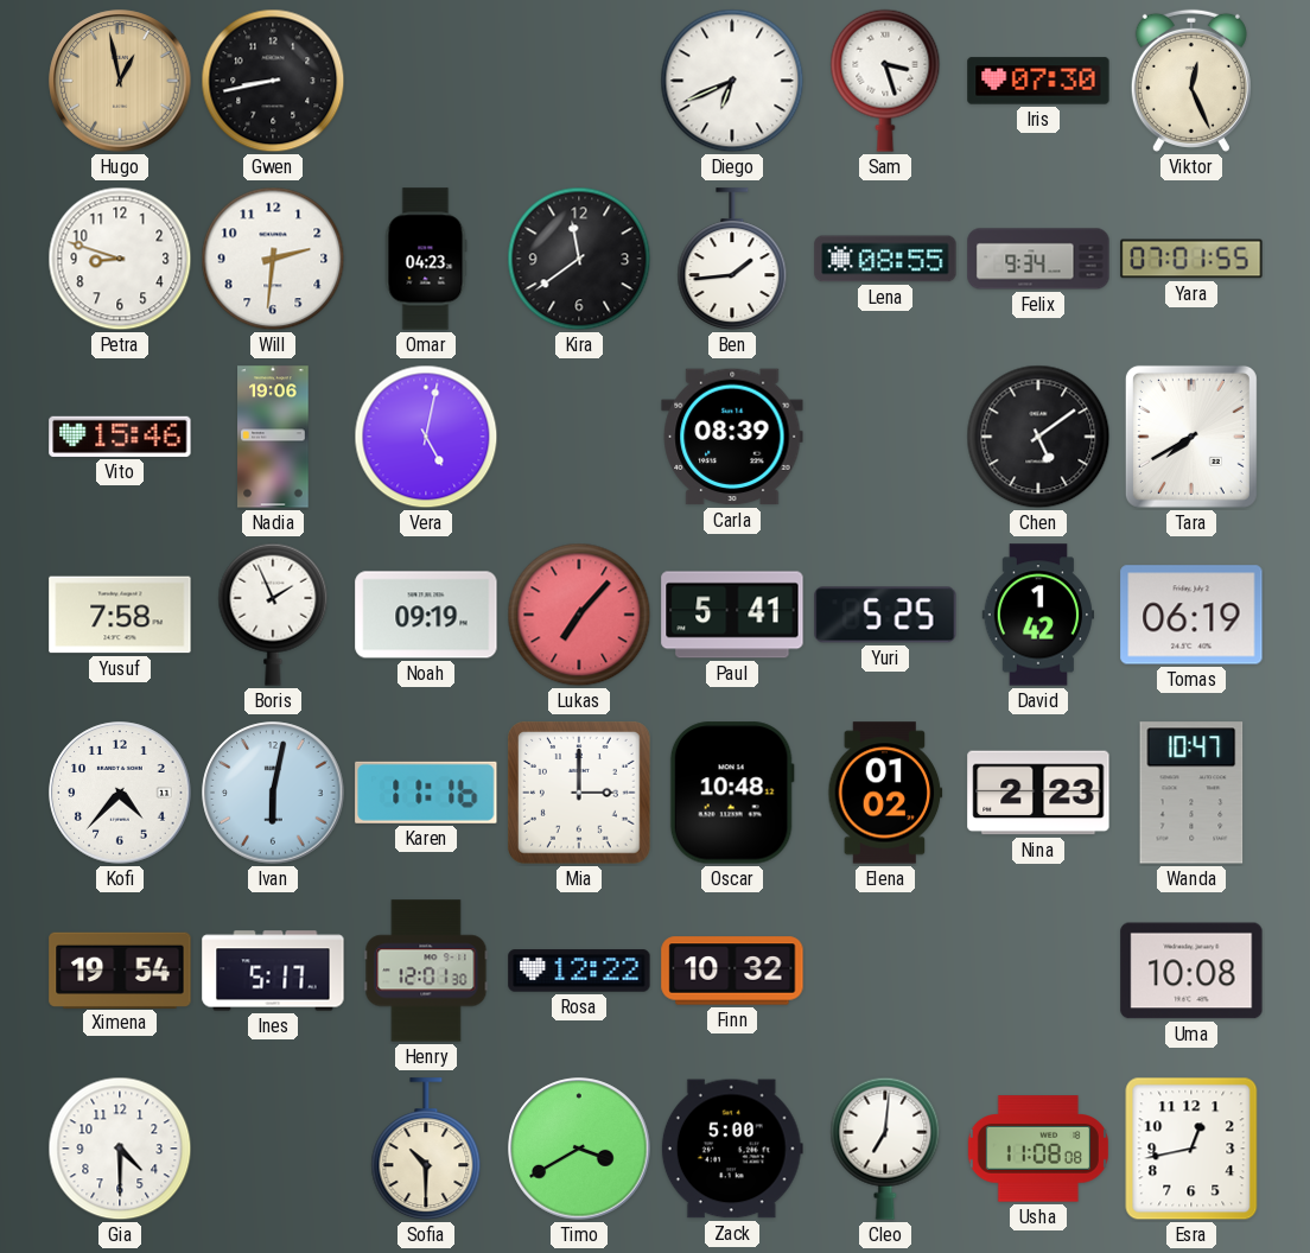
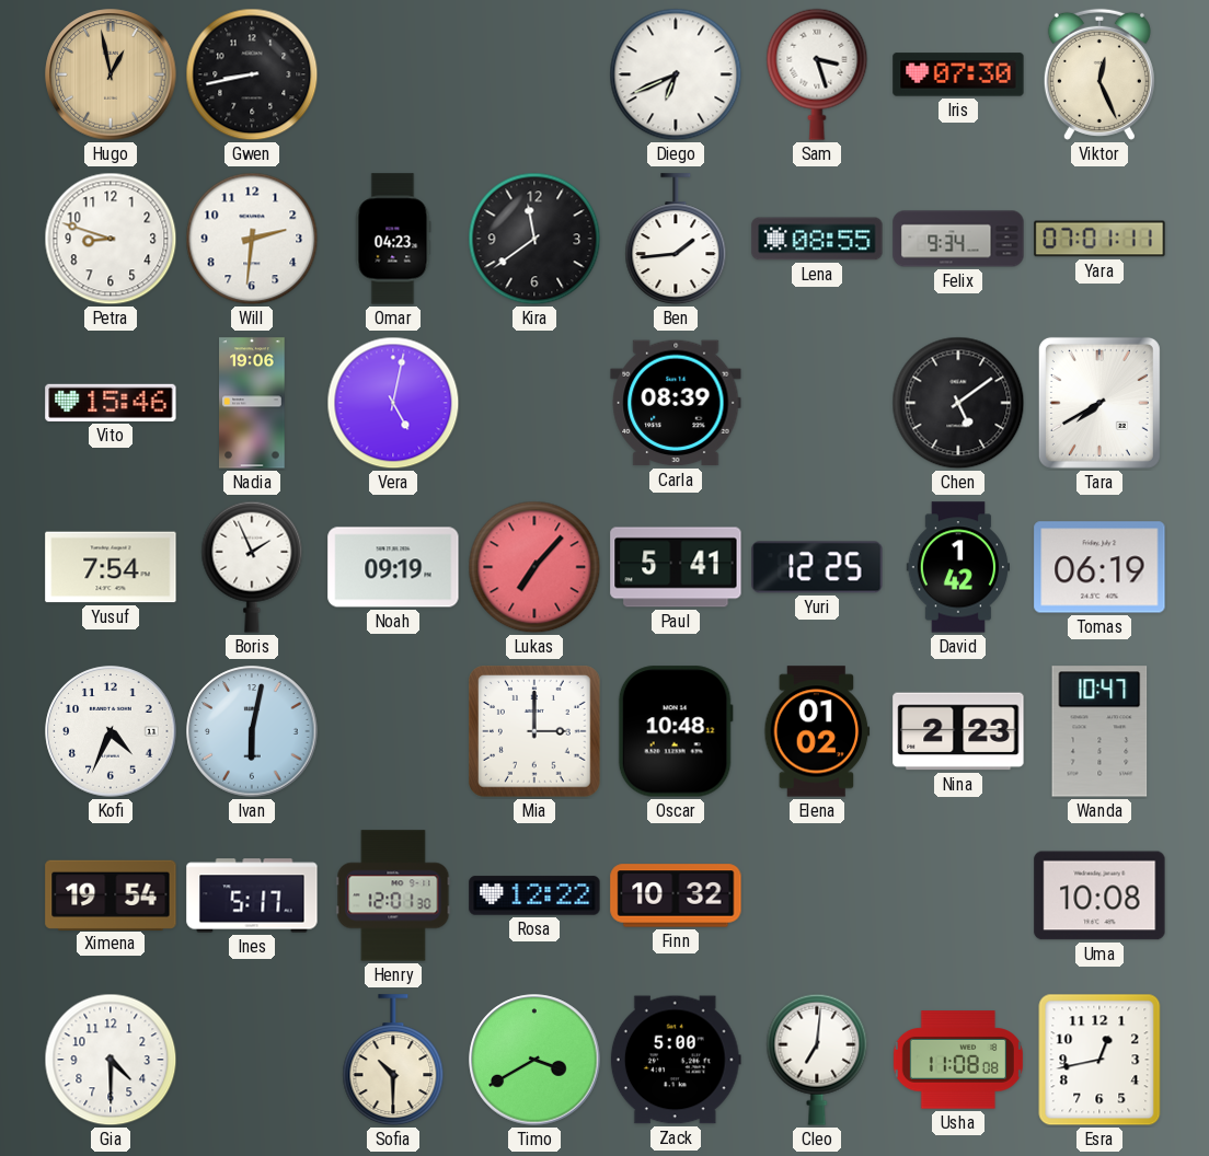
Yara: 07:01:55 -> 07:01:11 (1099, 239)
Yusuf: 7:58 -> 7:54 (111, 567)
Yuri: 5:25 -> 12:25 (817, 567)
Kofi: 4:37 -> 4:34 (111, 731)
Karen: 11:16 -> none (426, 793)
